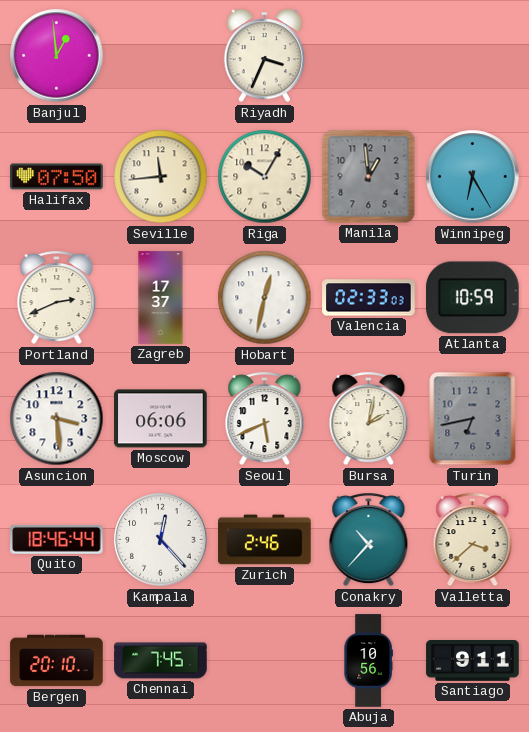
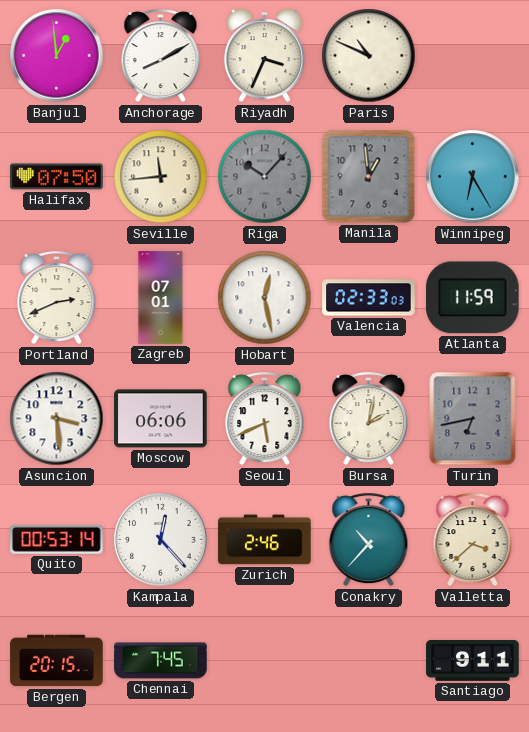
Anchorage: none -> 8:10 (161, 56)
Paris: none -> 10:49 (369, 56)
Riga: 10:05 -> 10:07 (265, 177)
Riga dial: cream -> grey (265, 177)
Zagreb: 17:37 -> 07:01 (161, 298)
Hobart: 12:32 -> 12:28 (265, 298)
Atlanta: 10:59 -> 11:59 (473, 298)
Quito: 18:46 -> 00:53 (57, 539)
Bergen: 20:10 -> 20:15 (57, 661)
Abuja: 10:56 -> none (368, 661)
